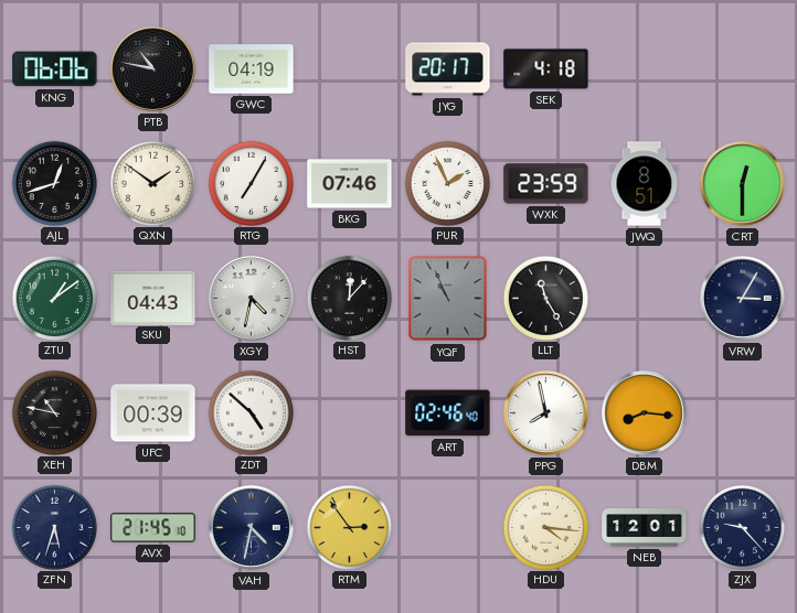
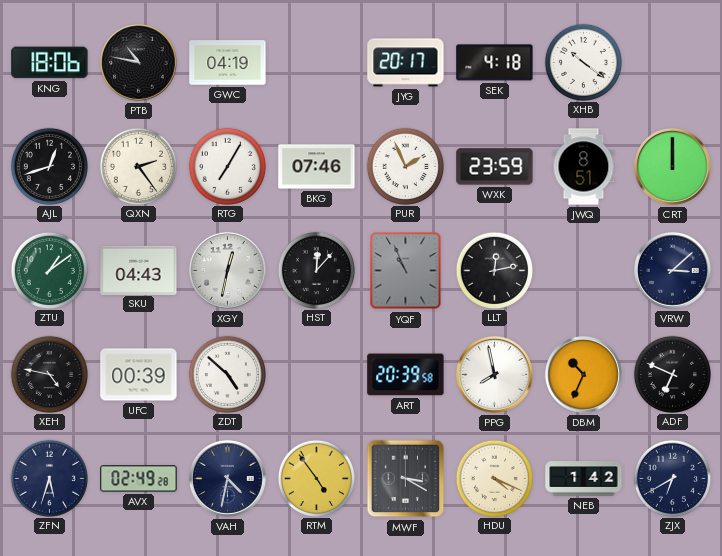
KNG: 06:06 -> 18:06 (50, 63)
XHB: none -> 10:21 (583, 62)
QXN: 1:51 -> 2:24 (138, 166)
CRT: 12:30 -> 12:00 (672, 166)
XGY: 4:32 -> 12:32 (227, 270)
LLT: 11:25 -> 12:13 (494, 270)
VRW: 3:05 -> 3:08 (672, 270)
XEH: 10:47 -> 4:47 (49, 374)
ART: 02:46 -> 20:39 (406, 375)
DBM: 8:16 -> 10:34 (583, 374)
ADF: none -> 6:49 (672, 374)
AVX: 21:45 -> 02:49 (139, 479)
RTM: 2:54 -> 4:54 (316, 478)
MWF: none -> 3:20 (406, 479)
HDU: 4:16 -> 4:19 (494, 478)
NEB: 12:01 -> 1:42 (584, 479)
ZJX: 9:23 -> 6:40 (672, 478)
